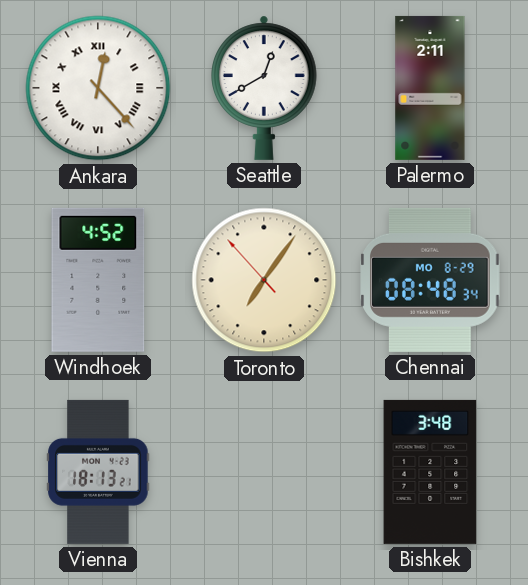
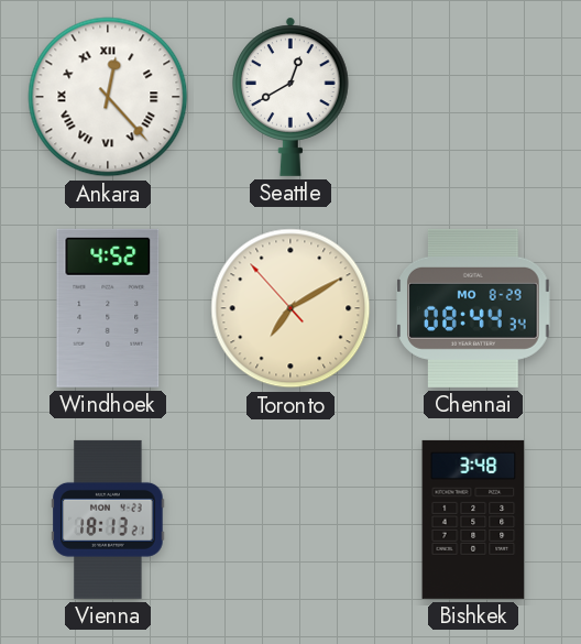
Palermo: 2:11 -> none (430, 88)
Toronto: 7:05 -> 7:09 (290, 308)
Chennai: 08:48 -> 08:44 (473, 308)
